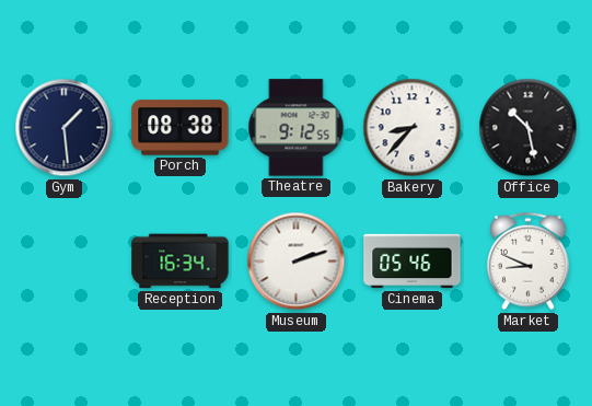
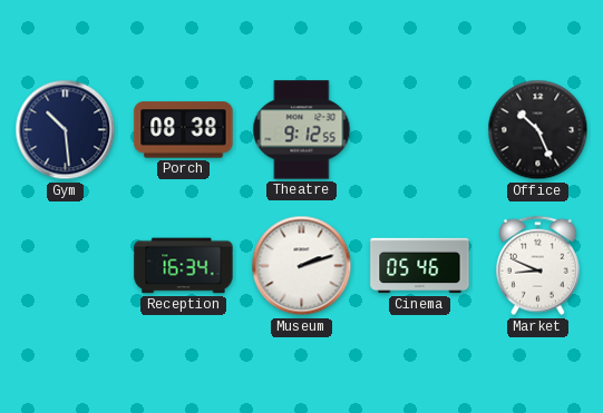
Gym: 1:29 -> 10:29 (66, 130)
Bakery: 8:37 -> none (413, 128)
Office: 10:28 -> 10:26 (538, 130)
